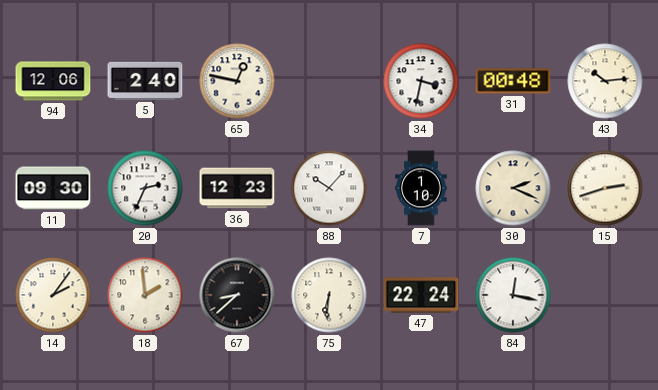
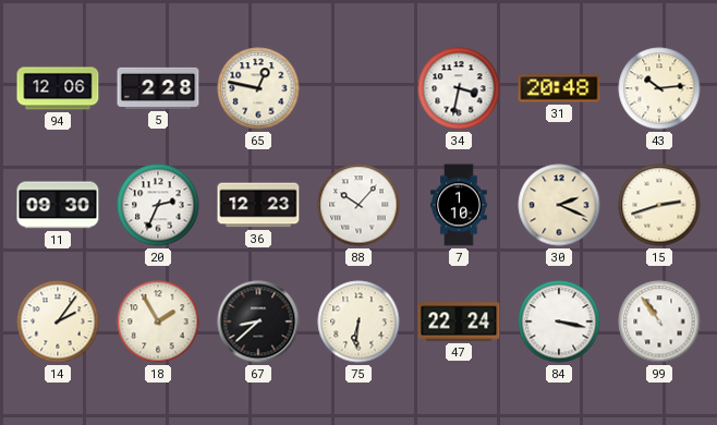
5: 2:40 -> 2:28 (158, 88)
31: 00:48 -> 20:48 (559, 88)
18: 1:59 -> 1:55 (158, 321)
84: 12:17 -> 3:17 (559, 321)
99: none -> 10:54 (659, 321)
